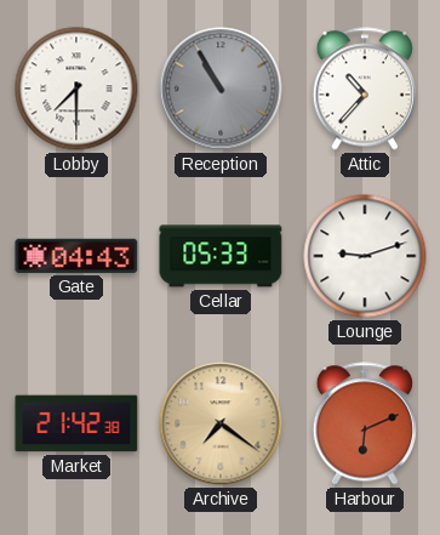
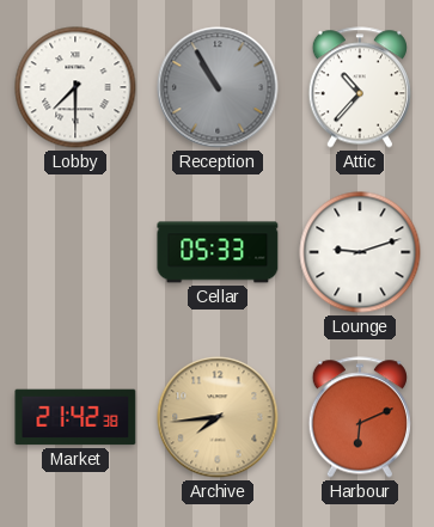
Gate: 04:43 -> none (76, 256)
Archive: 7:21 -> 7:44 (218, 417)
